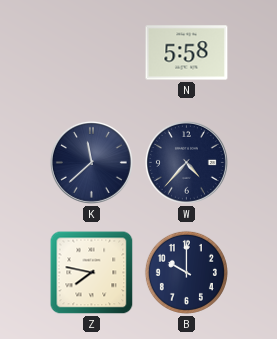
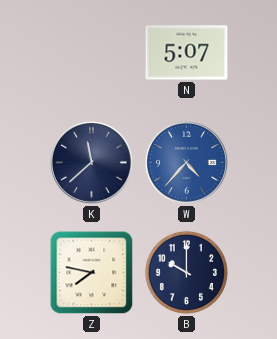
N: 5:58 -> 5:07 (187, 53)
W dial: navy -> blue (186, 162)
